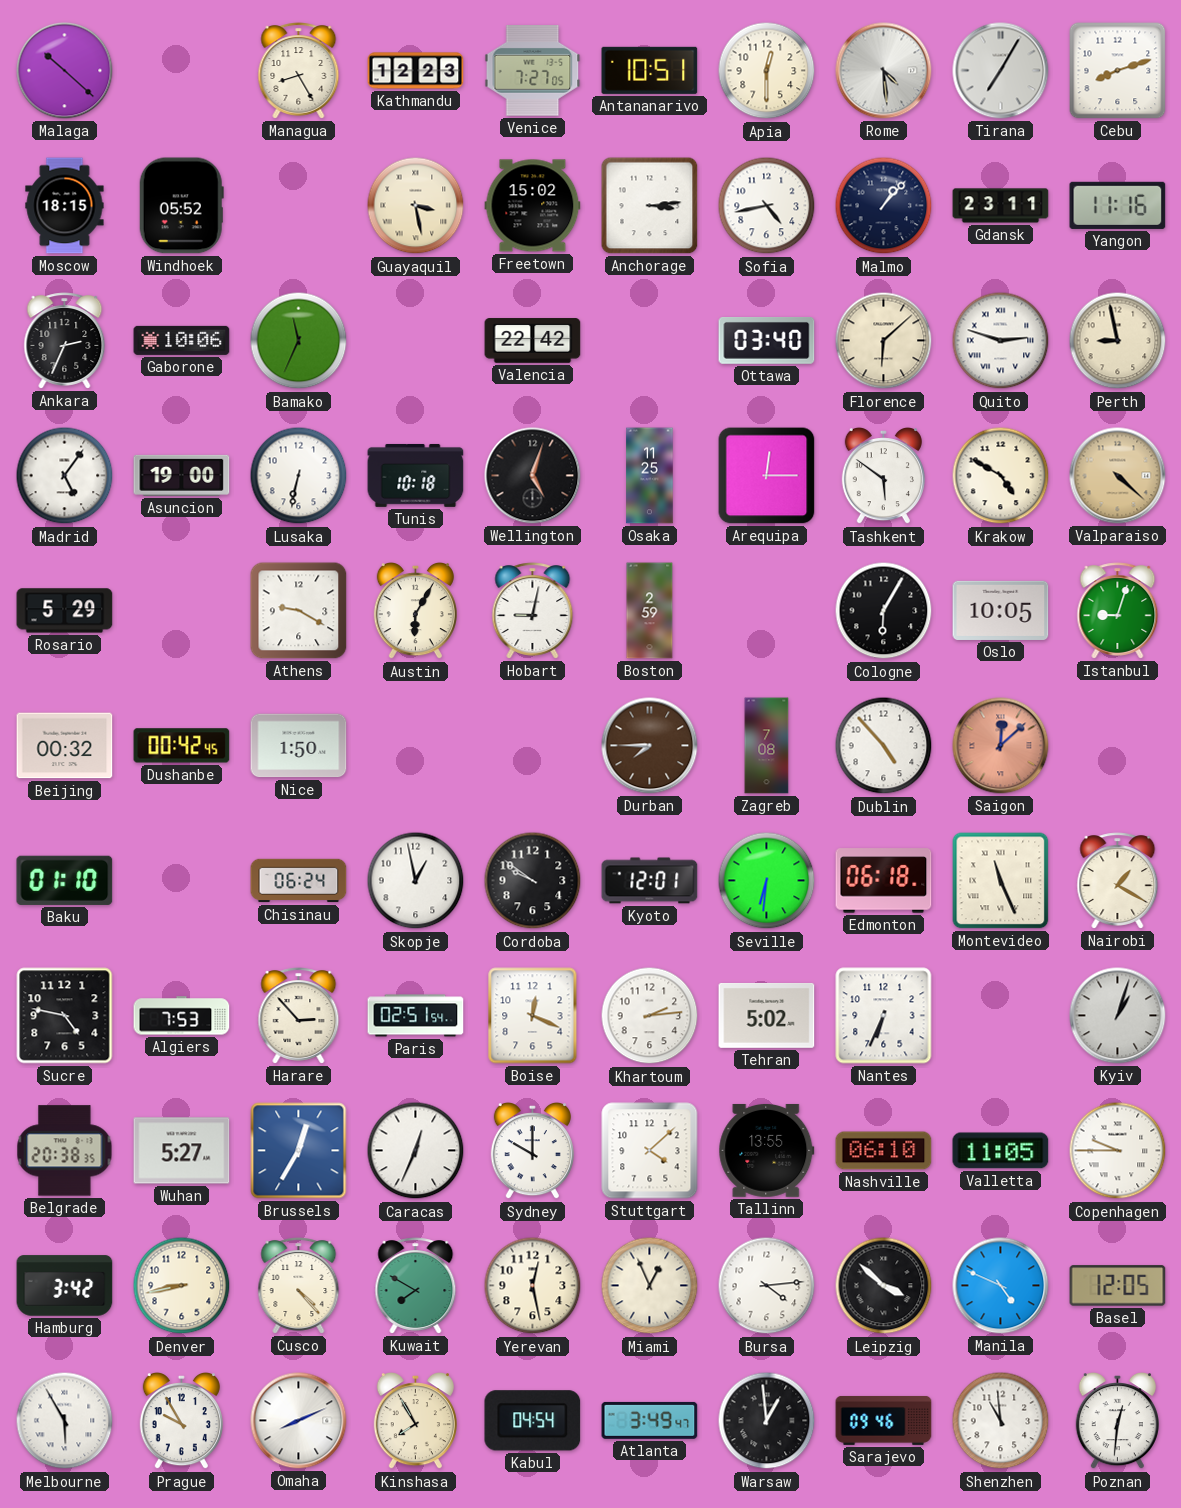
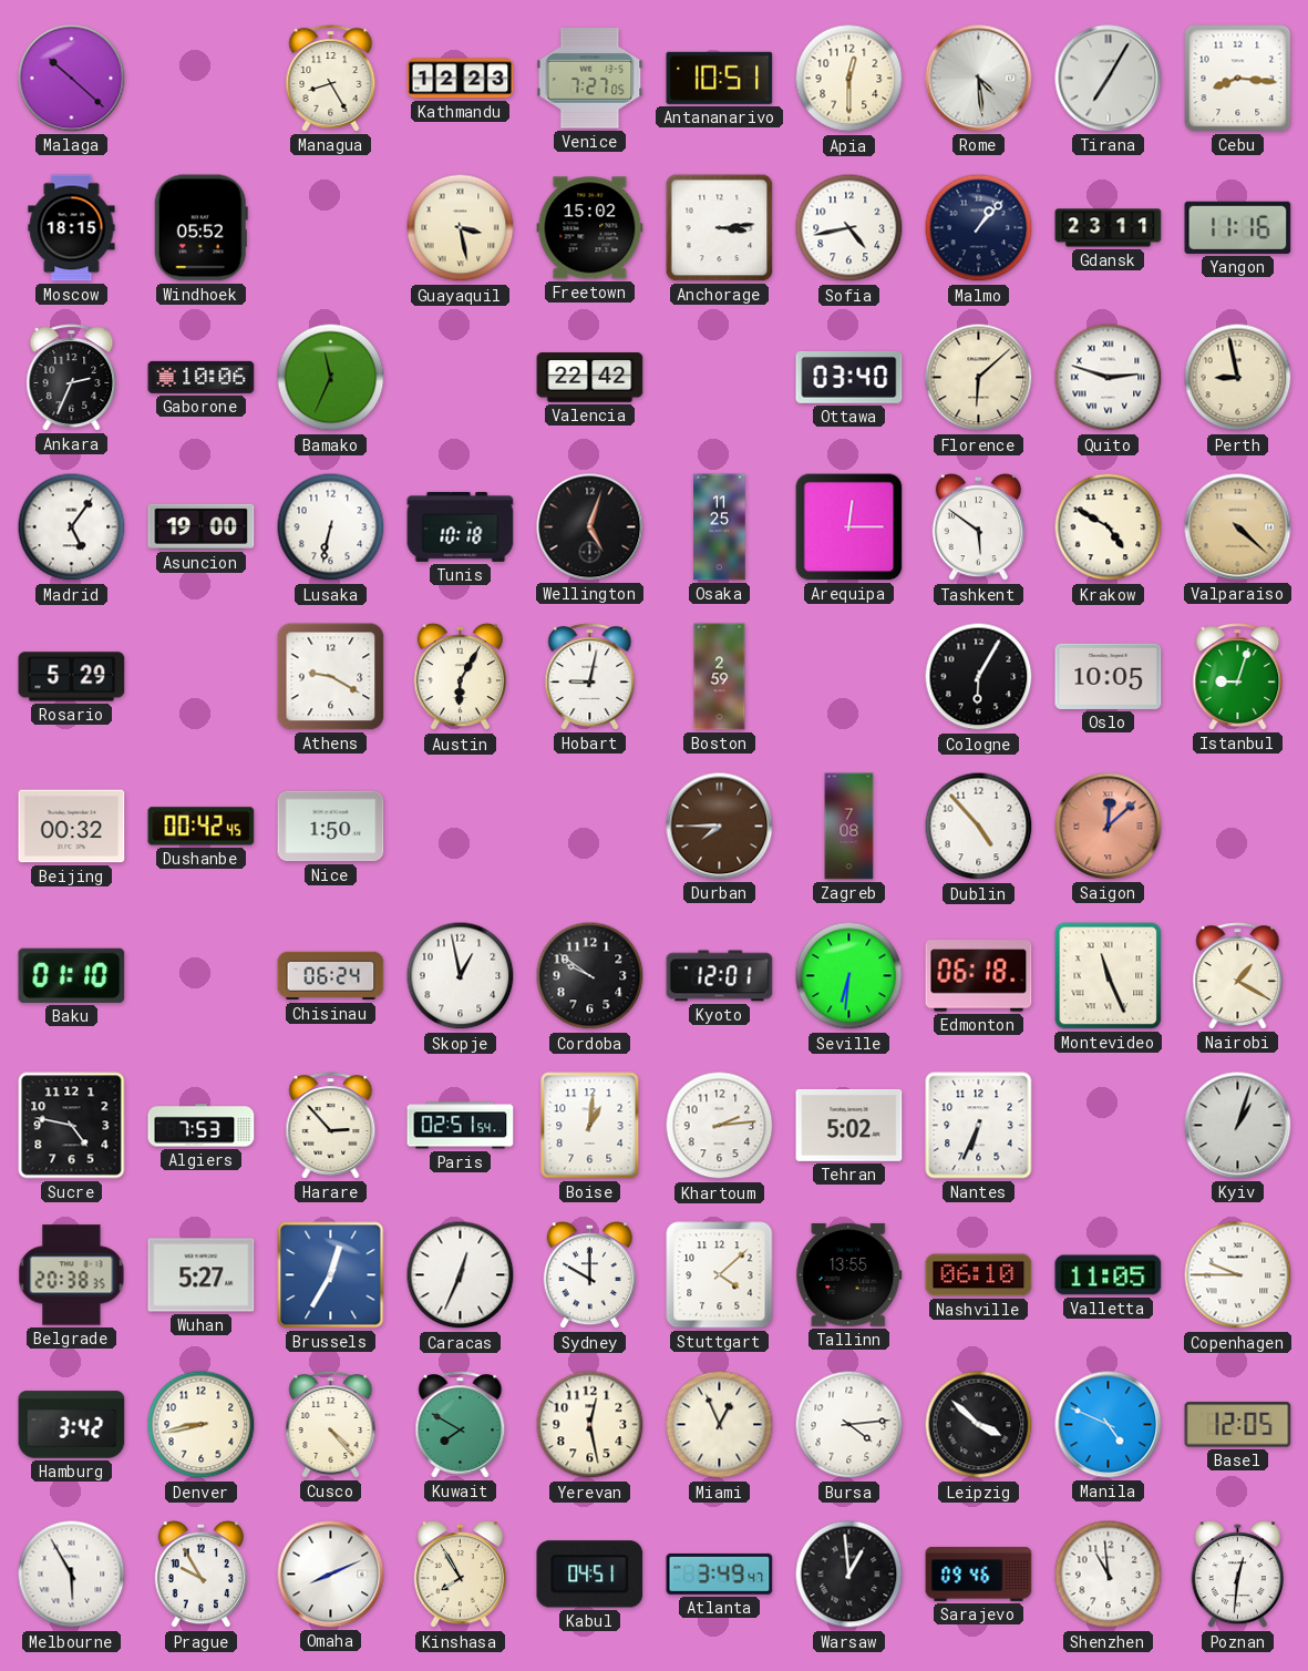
Cebu: 8:12 -> 8:16 (1238, 79)
Boise: 12:19 -> 1:01 (590, 1126)
Kabul: 04:54 -> 04:51 (590, 1575)
